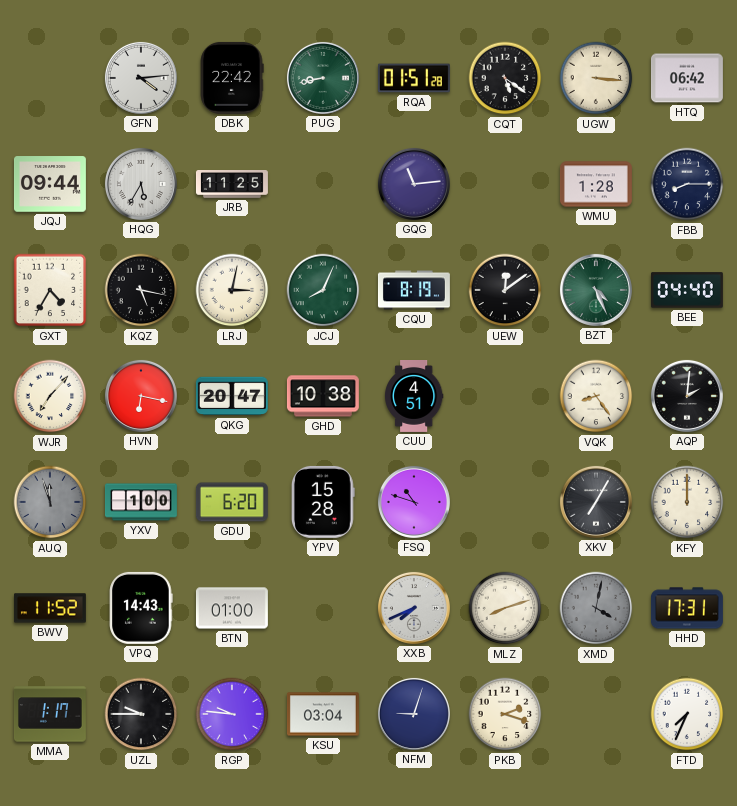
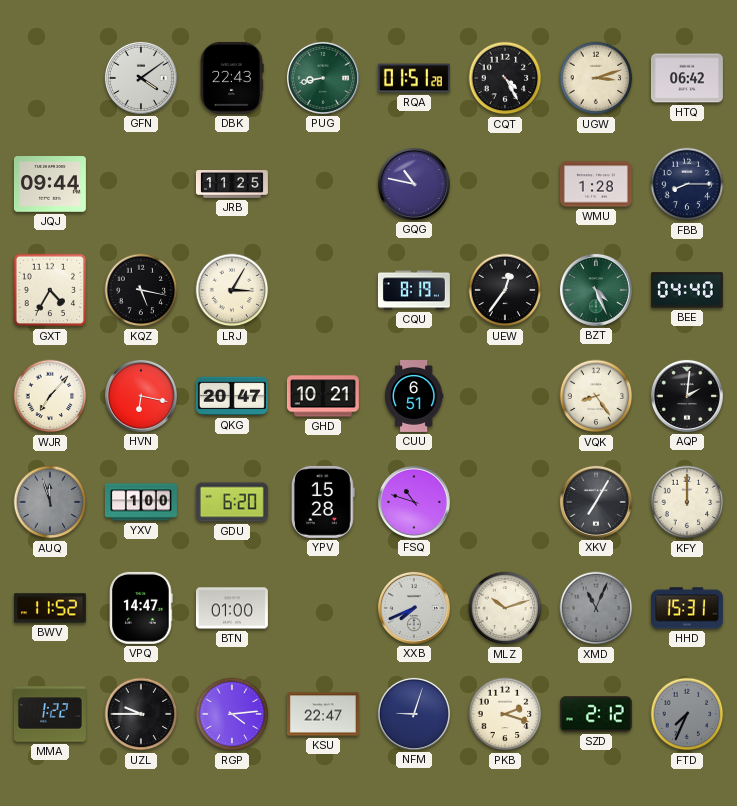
GFN: 4:14 -> 4:09 (141, 78)
DBK: 22:42 -> 22:43 (232, 78)
CQT: 5:21 -> 4:25 (505, 78)
UGW: 3:16 -> 3:12 (596, 78)
HQG: 5:35 -> none (141, 184)
GQG: 11:14 -> 10:47 (414, 184)
LRJ: 3:02 -> 3:05 (232, 290)
JCJ: 8:04 -> none (323, 290)
UEW: 12:09 -> 12:36 (505, 290)
GHD: 10:38 -> 10:21 (323, 396)
CUU: 4:51 -> 6:51 (414, 397)
VPQ: 14:43 -> 14:47 (141, 608)
MLZ: 8:12 -> 10:12 (505, 608)
XMD: 4:02 -> 11:04 (596, 608)
HHD: 17:31 -> 15:31 (687, 608)
MMA: 1:17 -> 1:22 (50, 714)
RGP: 9:46 -> 4:14 (232, 714)
KSU: 03:04 -> 22:47 (323, 714)
SZD: none -> 2:12 (596, 714)
FTD dial: white -> grey (687, 714)
